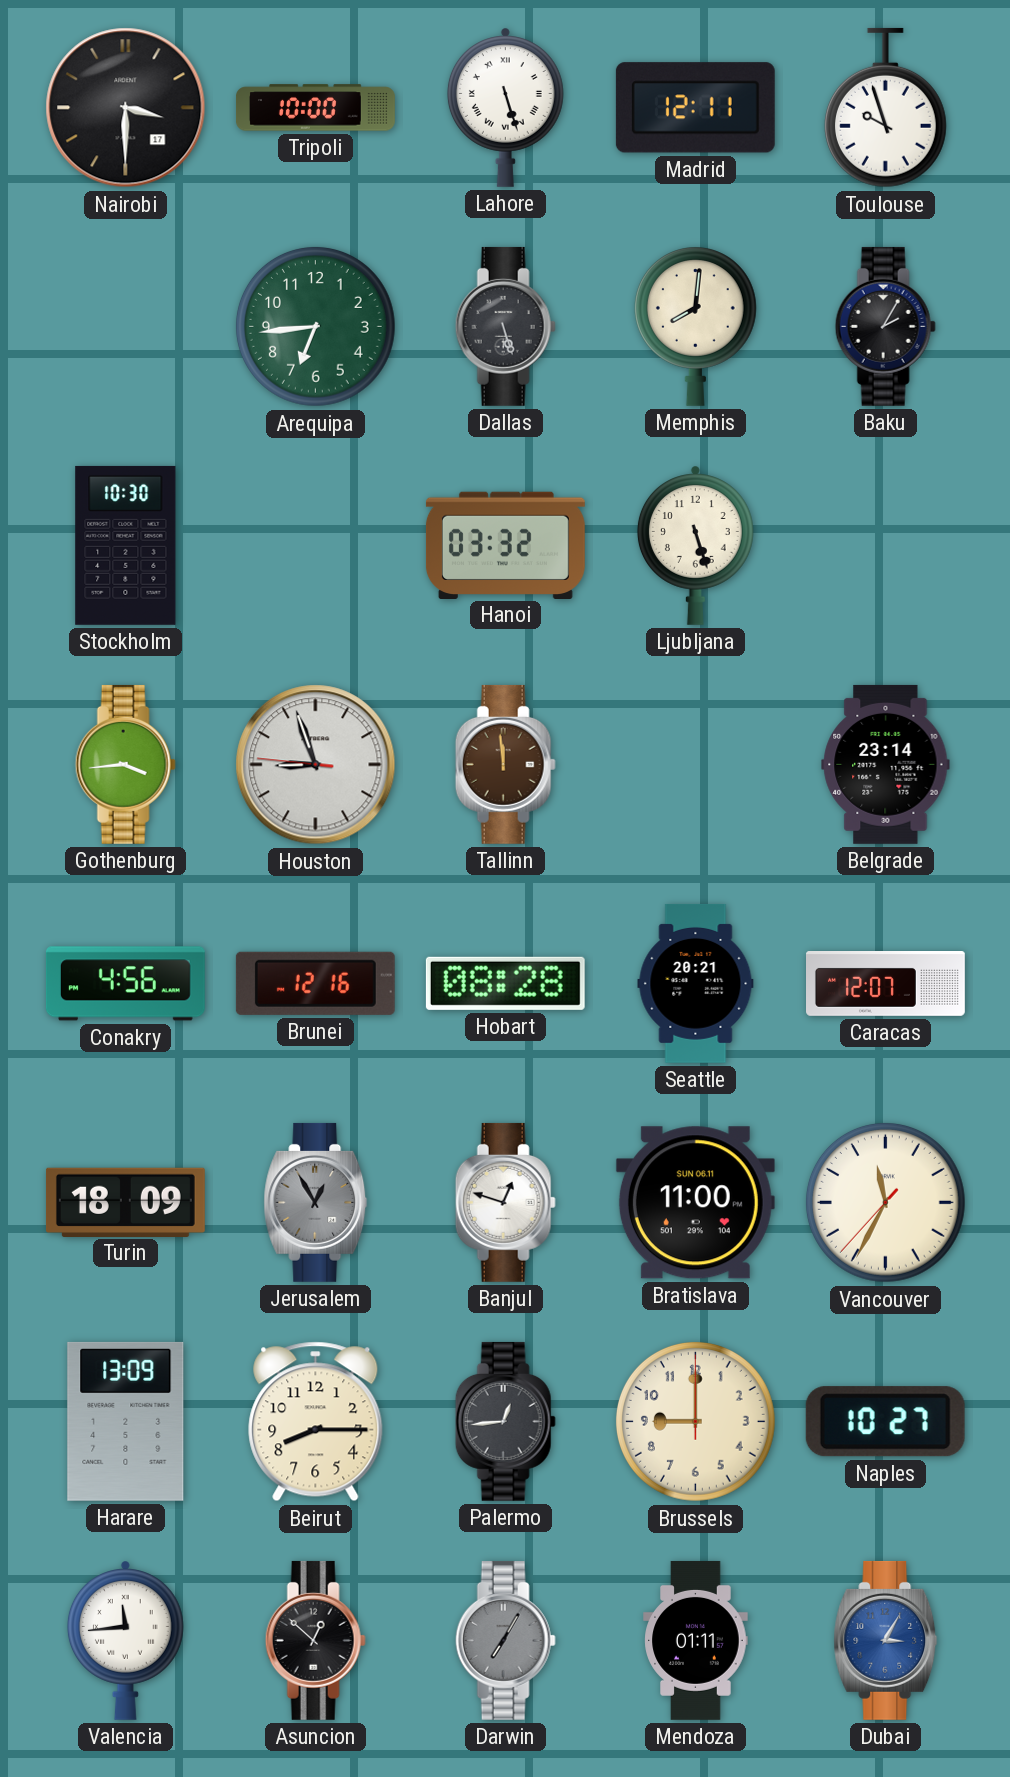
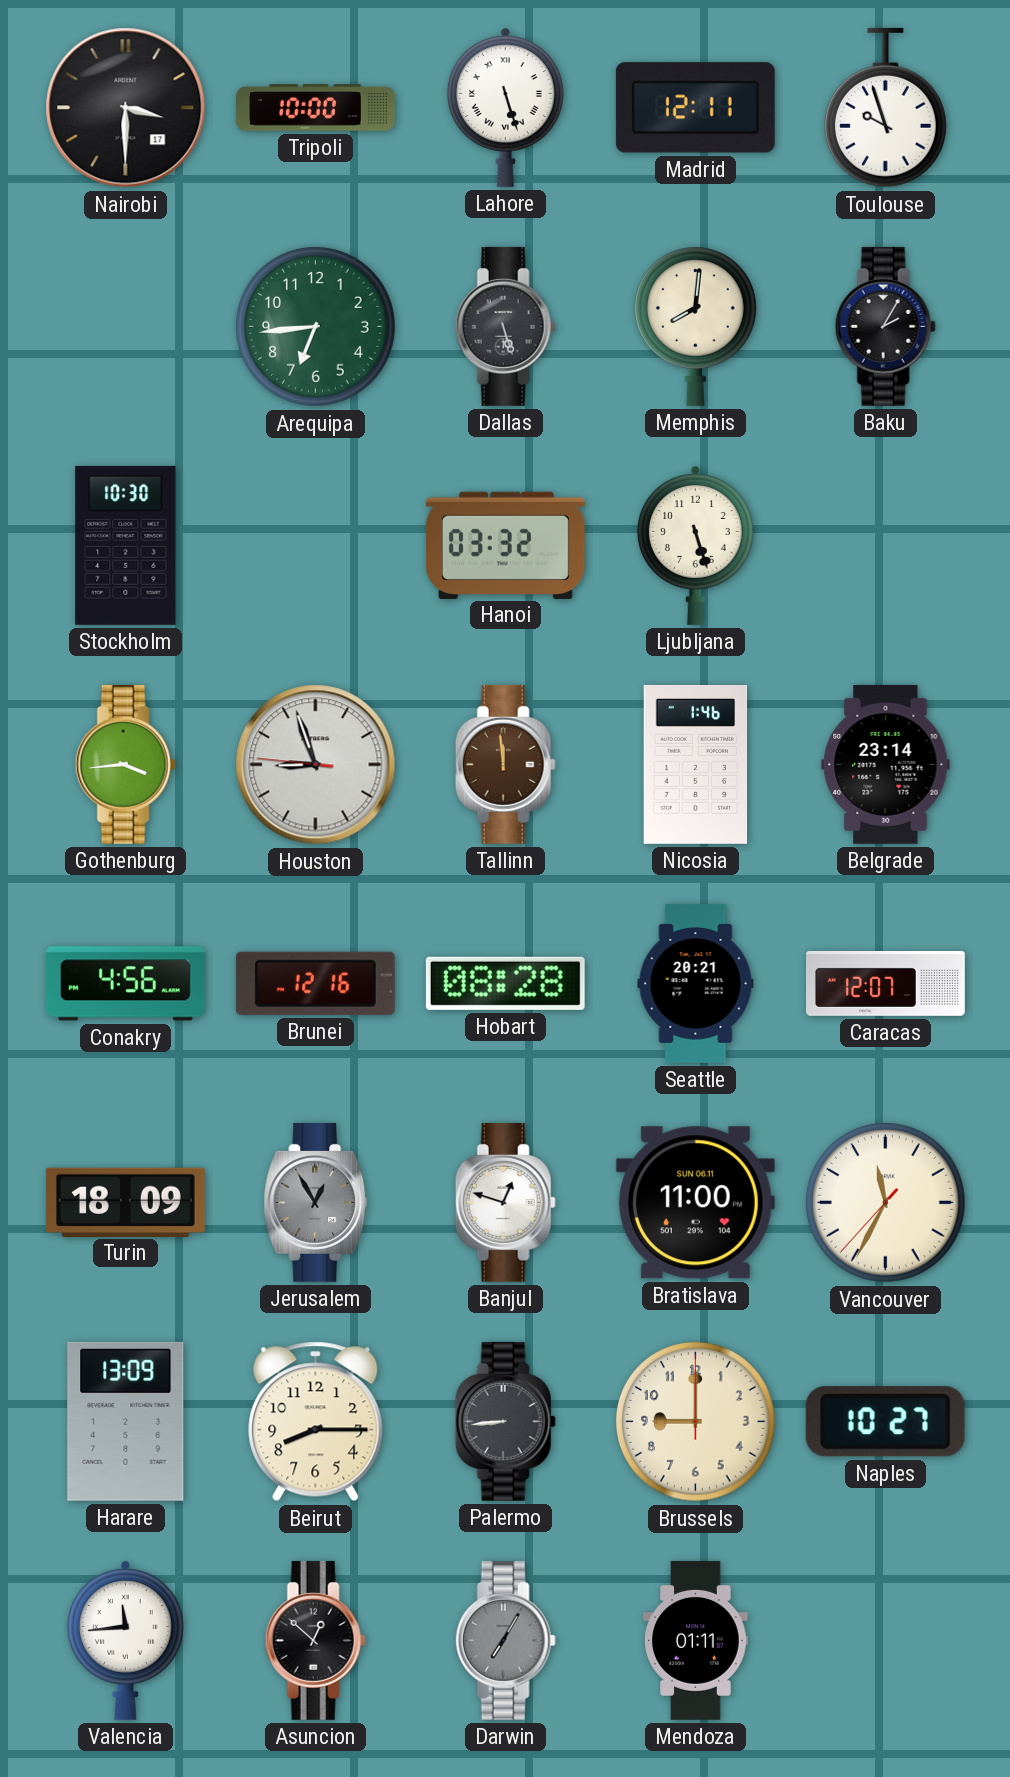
Nicosia: none -> 1:46 (696, 764)
Palermo: 12:44 -> 8:44 (505, 1421)
Dubai: 3:05 -> none (886, 1640)
